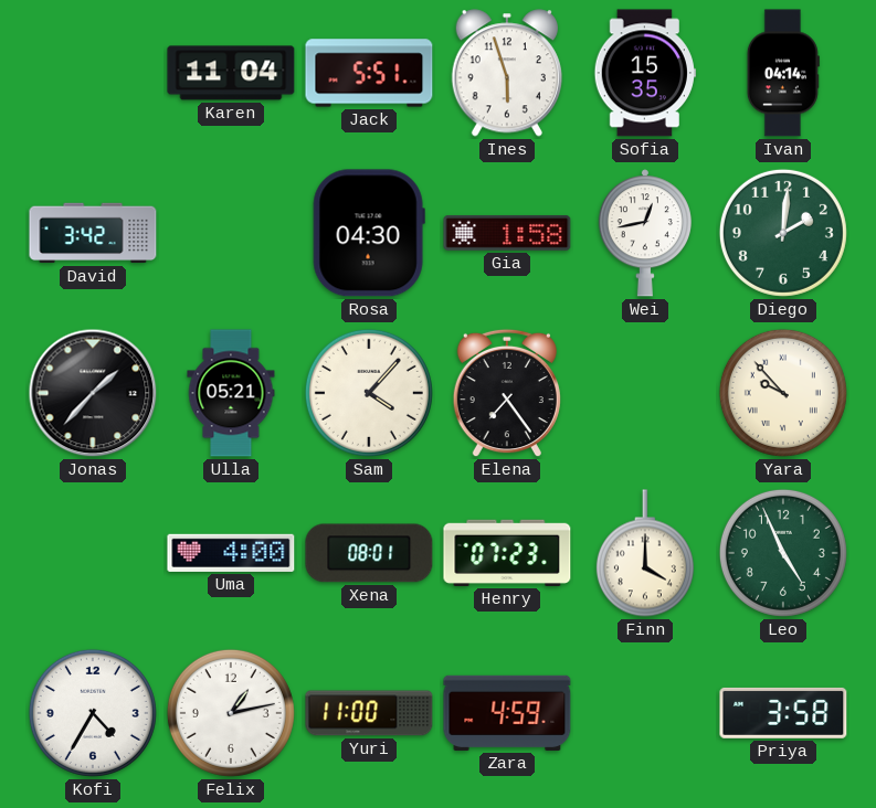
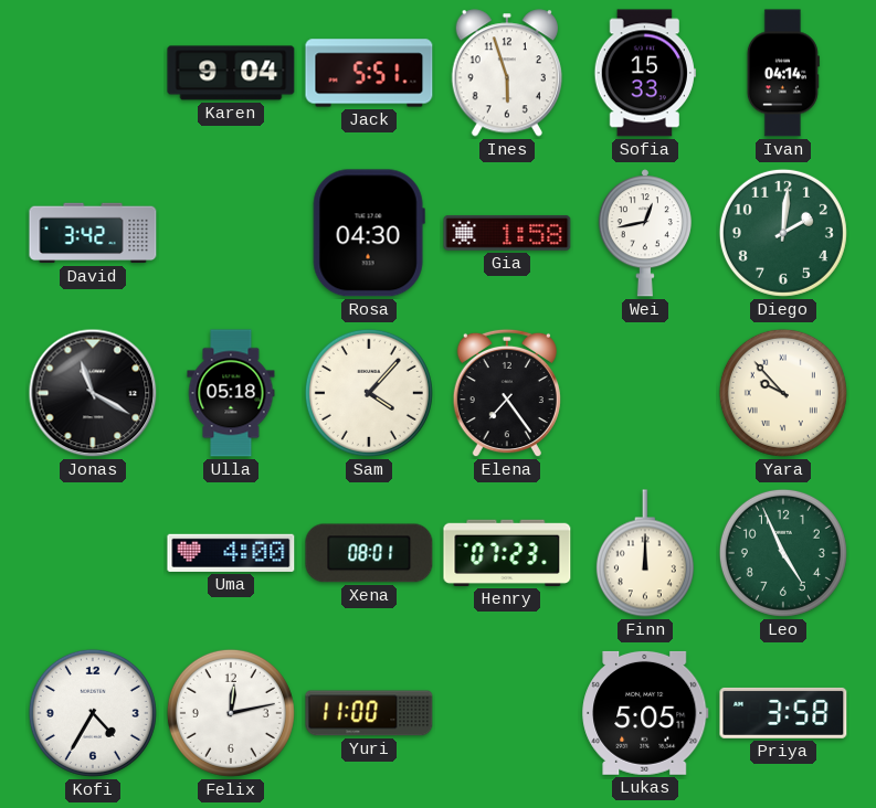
Karen: 11:04 -> 9:04 (231, 73)
Sofia: 15:35 -> 15:33 (645, 73)
Jonas: 1:37 -> 11:20 (93, 393)
Ulla: 05:21 -> 05:18 (231, 393)
Finn: 4:00 -> 12:00 (645, 553)
Felix: 1:13 -> 12:13 (231, 713)
Zara: 4:59 -> none (507, 713)
Lukas: none -> 5:05 (645, 713)
